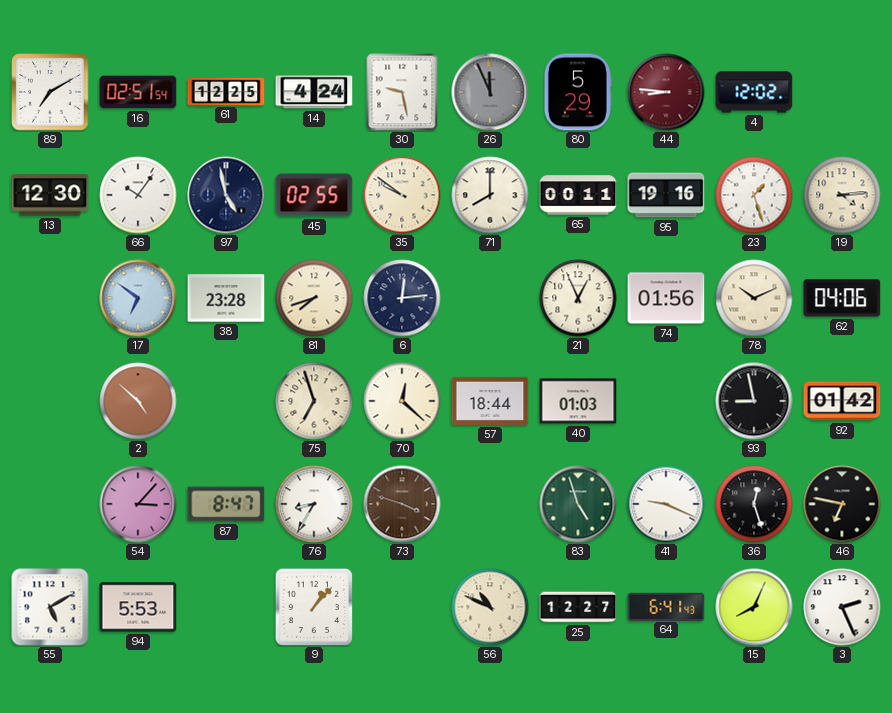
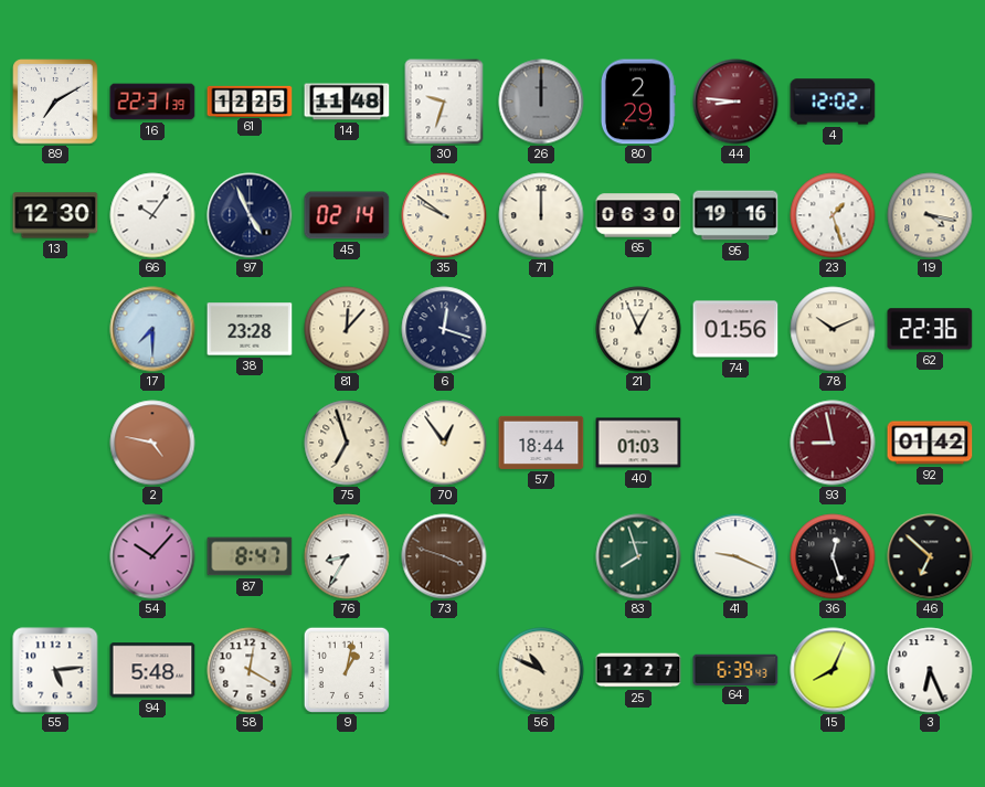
16: 02:51 -> 22:31 (152, 102)
14: 4:24 -> 11:48 (347, 102)
30: 9:28 -> 9:33 (444, 102)
26: 11:56 -> 12:00 (541, 102)
80: 5:29 -> 2:29 (638, 102)
97: 4:58 -> 4:56 (250, 215)
45: 02:55 -> 02:14 (347, 215)
71: 8:00 -> 12:00 (541, 215)
65: 00:11 -> 06:30 (638, 215)
19: 4:14 -> 4:17 (930, 215)
17: 6:51 -> 7:30 (152, 329)
81: 7:42 -> 12:07 (347, 329)
6: 12:14 -> 12:18 (444, 329)
62: 04:06 -> 22:36 (930, 329)
2: 4:52 -> 4:47 (152, 443)
70: 12:22 -> 12:54 (444, 443)
93 dial: black -> burgundy (833, 443)
54: 3:07 -> 10:07 (152, 556)
83: 4:57 -> 7:57 (638, 556)
46: 6:47 -> 6:52 (930, 556)
55: 5:10 -> 5:14 (55, 670)
94: 5:53 -> 5:48 (152, 670)
58: none -> 12:20 (250, 670)
9: 1:07 -> 1:02 (347, 670)
64: 6:41 -> 6:39 (735, 669)
3: 2:26 -> 6:26 (930, 670)
